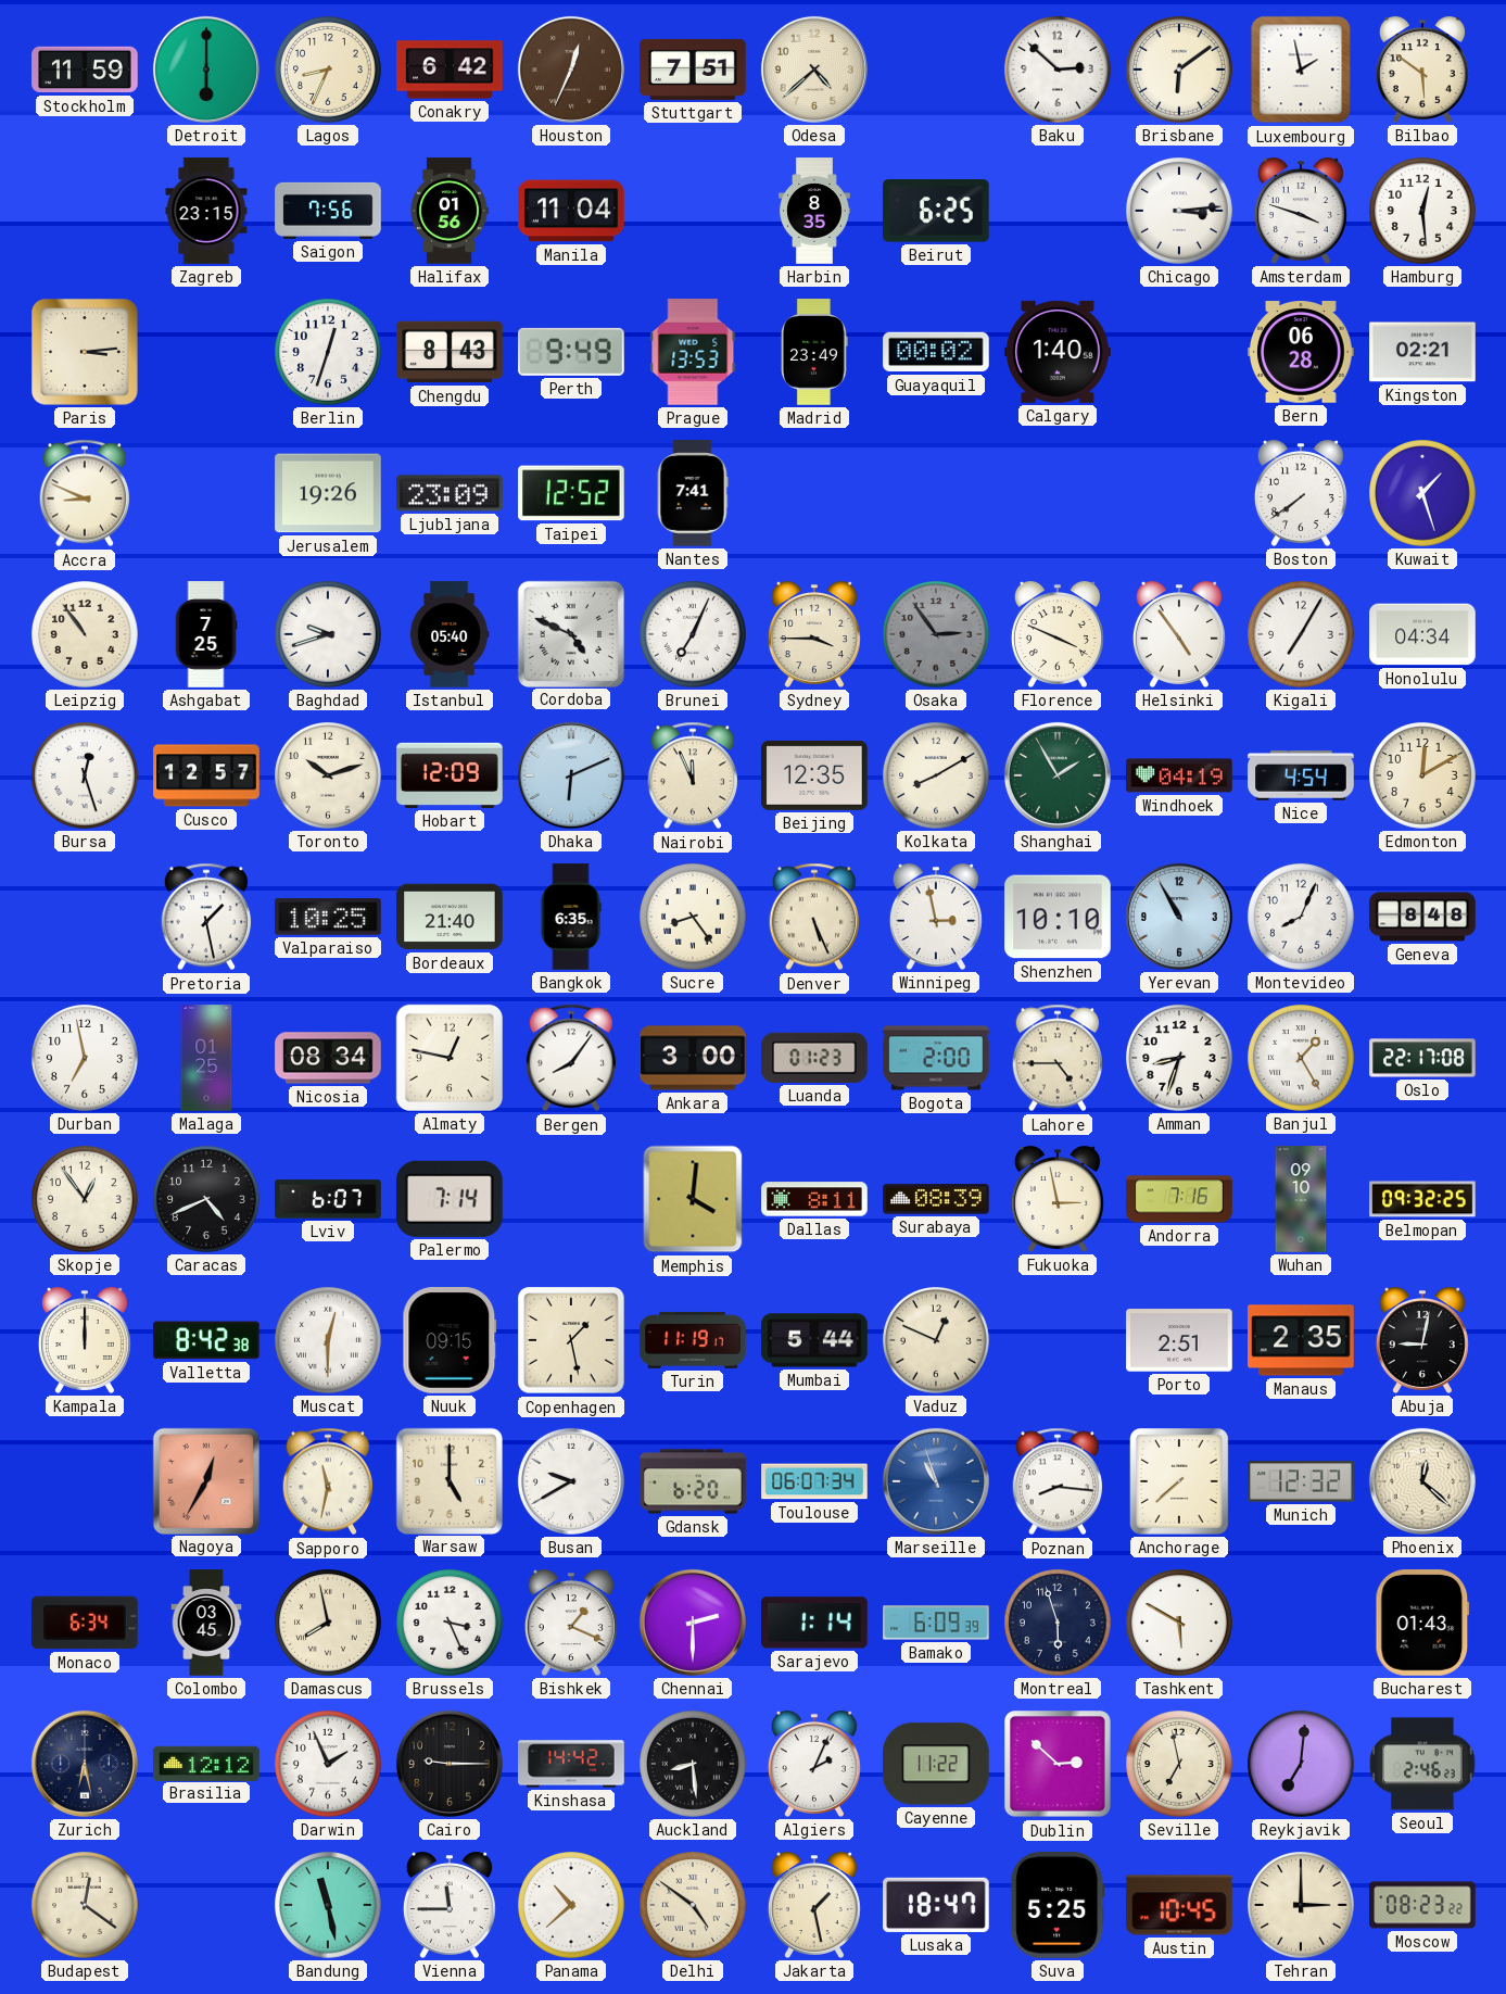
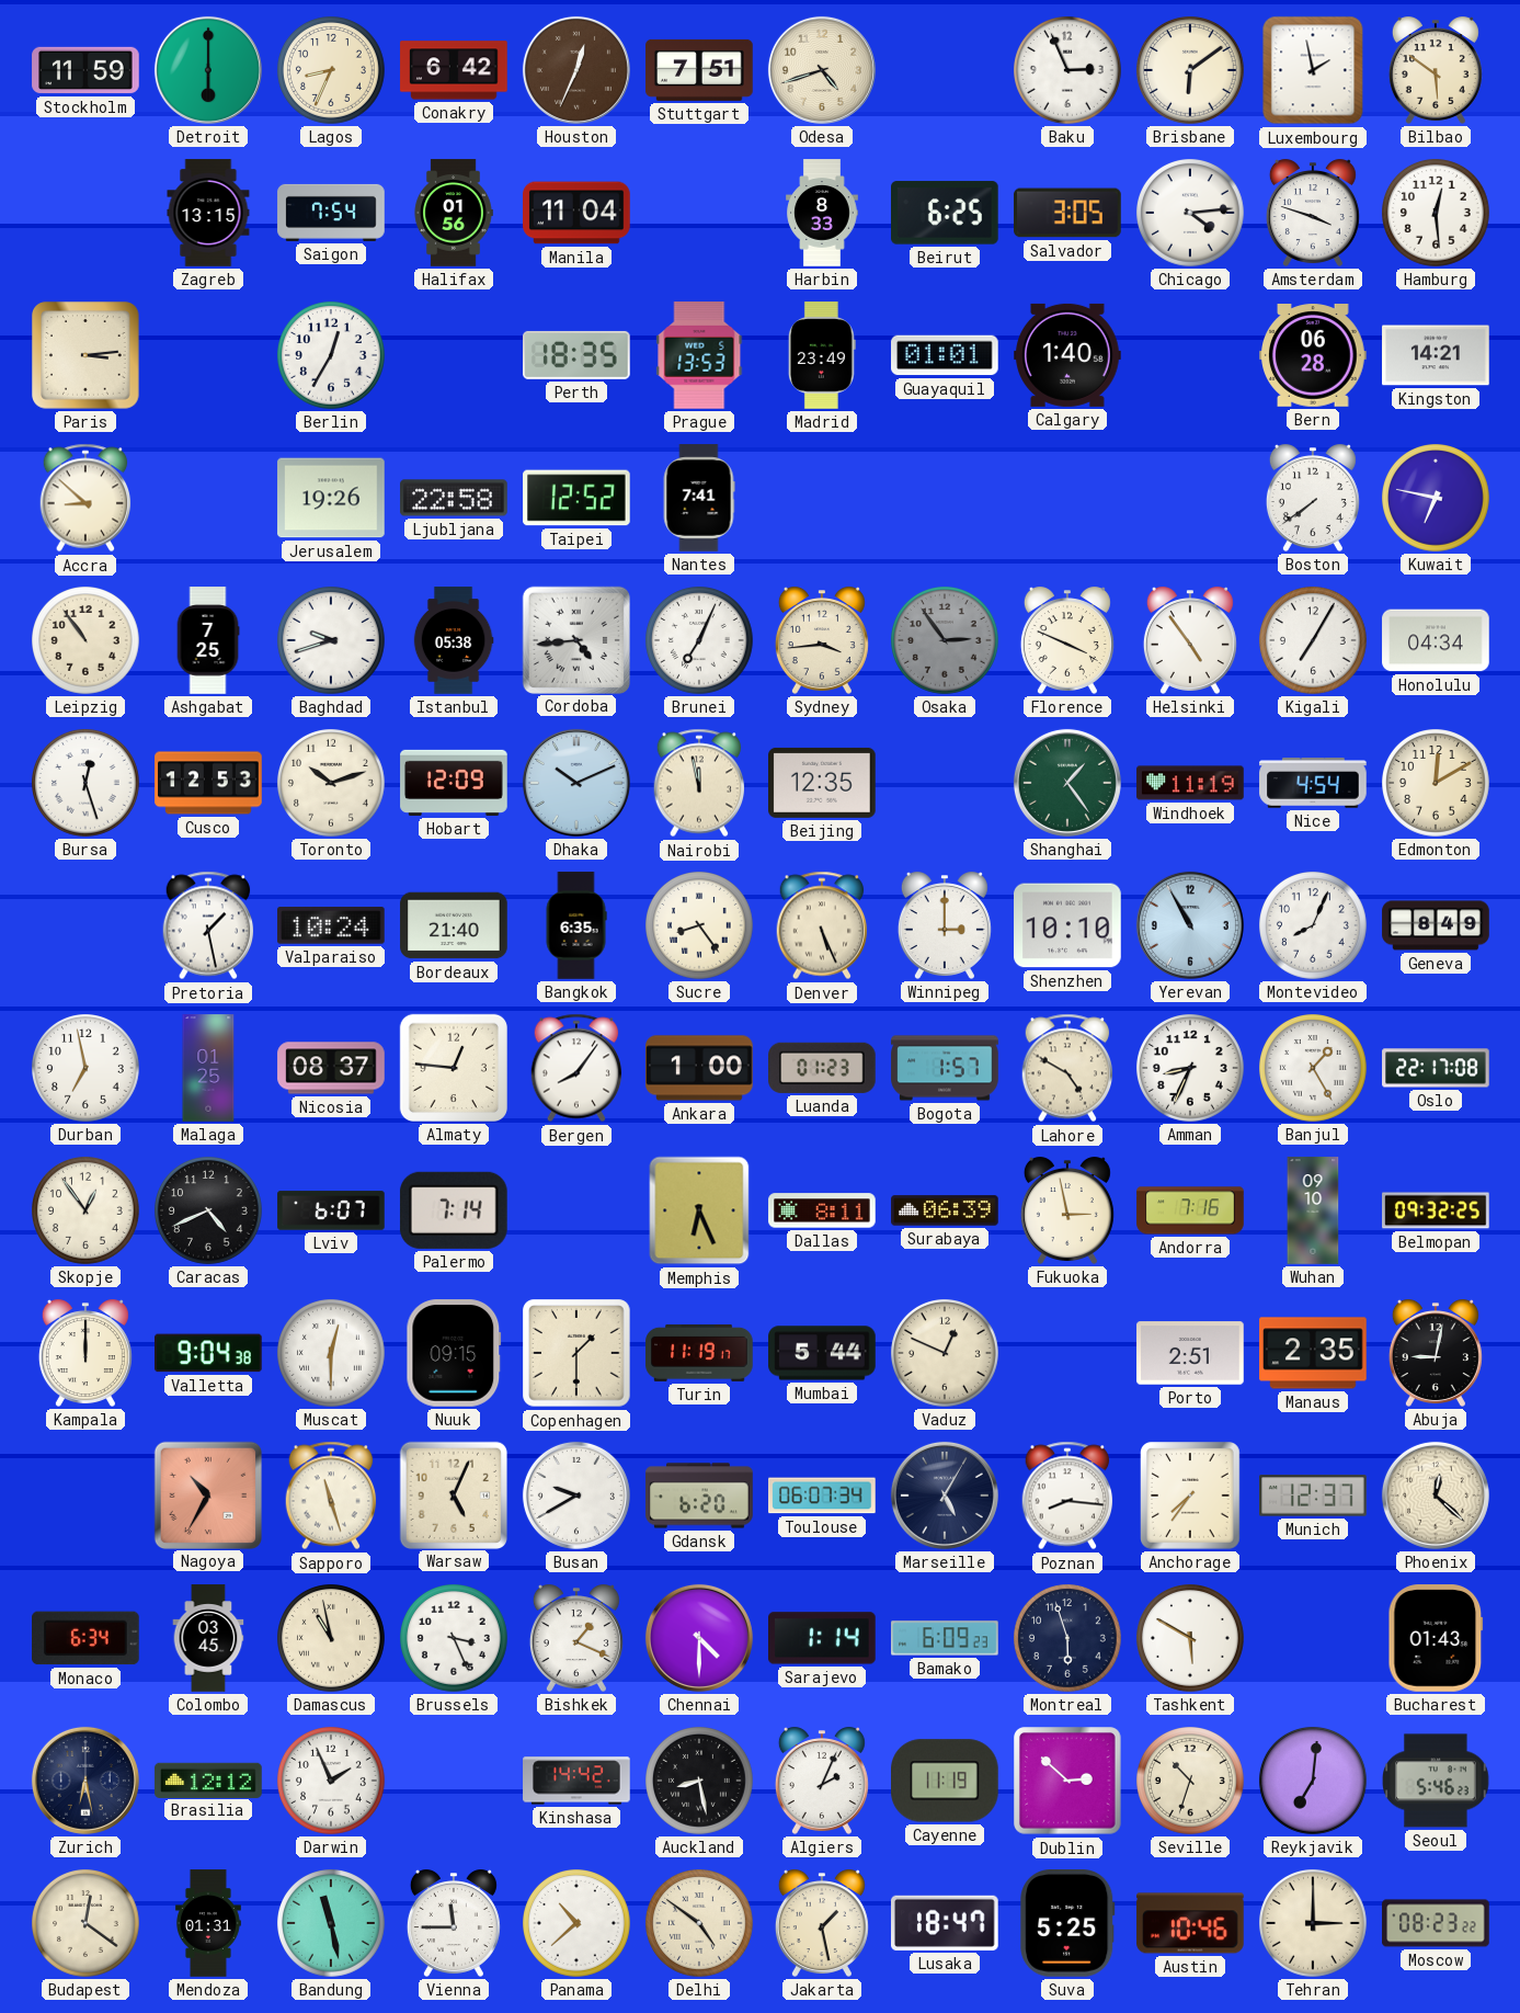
Odesa: 4:38 -> 4:42 (822, 70)
Baku: 2:52 -> 2:56 (1068, 71)
Zagreb: 23:15 -> 13:15 (208, 213)
Saigon: 7:56 -> 7:54 (331, 213)
Harbin: 8:35 -> 8:33 (822, 213)
Salvador: none -> 3:05 (1067, 213)
Chicago: 3:14 -> 4:14 (1191, 214)
Berlin: 12:33 -> 12:35 (332, 356)
Chengdu: 8:43 -> none (450, 352)
Perth: 9:49 -> 18:35 (578, 355)
Guayaquil: 00:02 -> 01:01 (946, 355)
Kingston: 02:21 -> 14:21 (1436, 355)
Accra: 8:49 -> 8:52 (85, 498)
Ljubljana: 23:09 -> 22:58 (454, 498)
Kuwait: 1:27 -> 6:47 (1437, 499)
Istanbul: 05:40 -> 05:38 (454, 640)
Cordoba: 4:49 -> 4:44 (575, 639)
Sydney: 3:45 -> 3:44 (822, 640)
Cusco: 12:57 -> 12:53 (208, 783)
Dhaka: 6:11 -> 10:11 (576, 783)
Nairobi: 11:56 -> 11:58 (699, 783)
Kolkata: 8:10 -> none (937, 777)
Shanghai: 1:55 -> 1:24 (1067, 783)
Windhoek: 04:19 -> 11:19 (1190, 783)
Valparaiso: 10:25 -> 10:24 (332, 925)
Winnipeg: 2:58 -> 3:00 (945, 925)
Geneva: 8:48 -> 8:49 (1436, 925)
Nicosia: 08:34 -> 08:37 (331, 1068)
Almaty: 12:47 -> 12:46 (454, 1068)
Ankara: 3:00 -> 1:00 (699, 1068)
Bogota: 2:00 -> 1:57 (945, 1068)
Lahore: 4:45 -> 4:50 (1067, 1068)
Amman: 8:33 -> 8:34 (1191, 1069)
Memphis: 4:01 -> 6:26 (699, 1210)
Surabaya: 08:39 -> 06:39 (945, 1210)
Valletta: 8:42 -> 9:04 (208, 1353)
Copenhagen: 1:28 -> 1:30 (576, 1353)
Nagoya: 12:35 -> 10:35 (207, 1494)
Sapporo: 11:32 -> 11:27 (331, 1495)
Warsaw: 5:00 -> 5:04 (453, 1494)
Marseille: 10:57 -> 5:05 (945, 1495)
Marseille dial: blue -> navy (945, 1495)
Anchorage: 7:38 -> 7:36 (1191, 1497)
Munich: 12:32 -> 12:37 (1313, 1495)
Damascus: 7:58 -> 10:58 (332, 1639)
Chennai: 2:30 -> 4:30 (699, 1638)
Bamako: 6:09:39 -> 6:09:23 (945, 1638)
Cairo: 9:15 -> none (450, 1764)
Auckland: 8:29 -> 8:28 (700, 1782)
Cayenne: 11:22 -> 11:19 (946, 1781)
Seville: 6:58 -> 10:33 (1191, 1782)
Seoul: 2:46 -> 5:46 (1436, 1781)
Mendoza: none -> 01:31 (208, 1923)
Austin: 10:45 -> 10:46 (1190, 1923)
